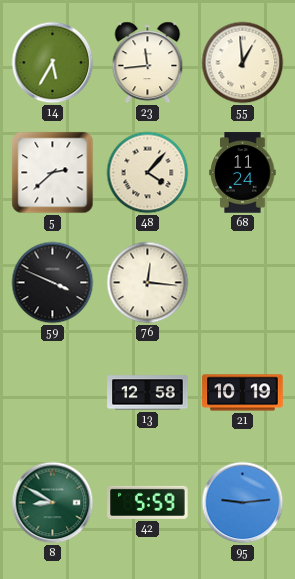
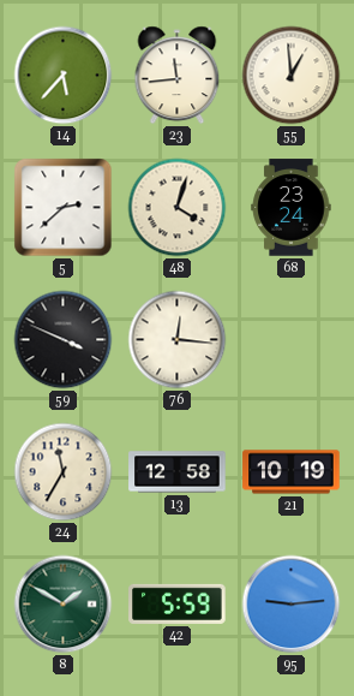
14: 5:35 -> 5:37 (64, 76)
48: 4:07 -> 4:03 (178, 208)
68: 11:24 -> 23:24 (292, 208)
24: none -> 11:35 (64, 472)
8: 8:50 -> 1:50 (64, 605)
